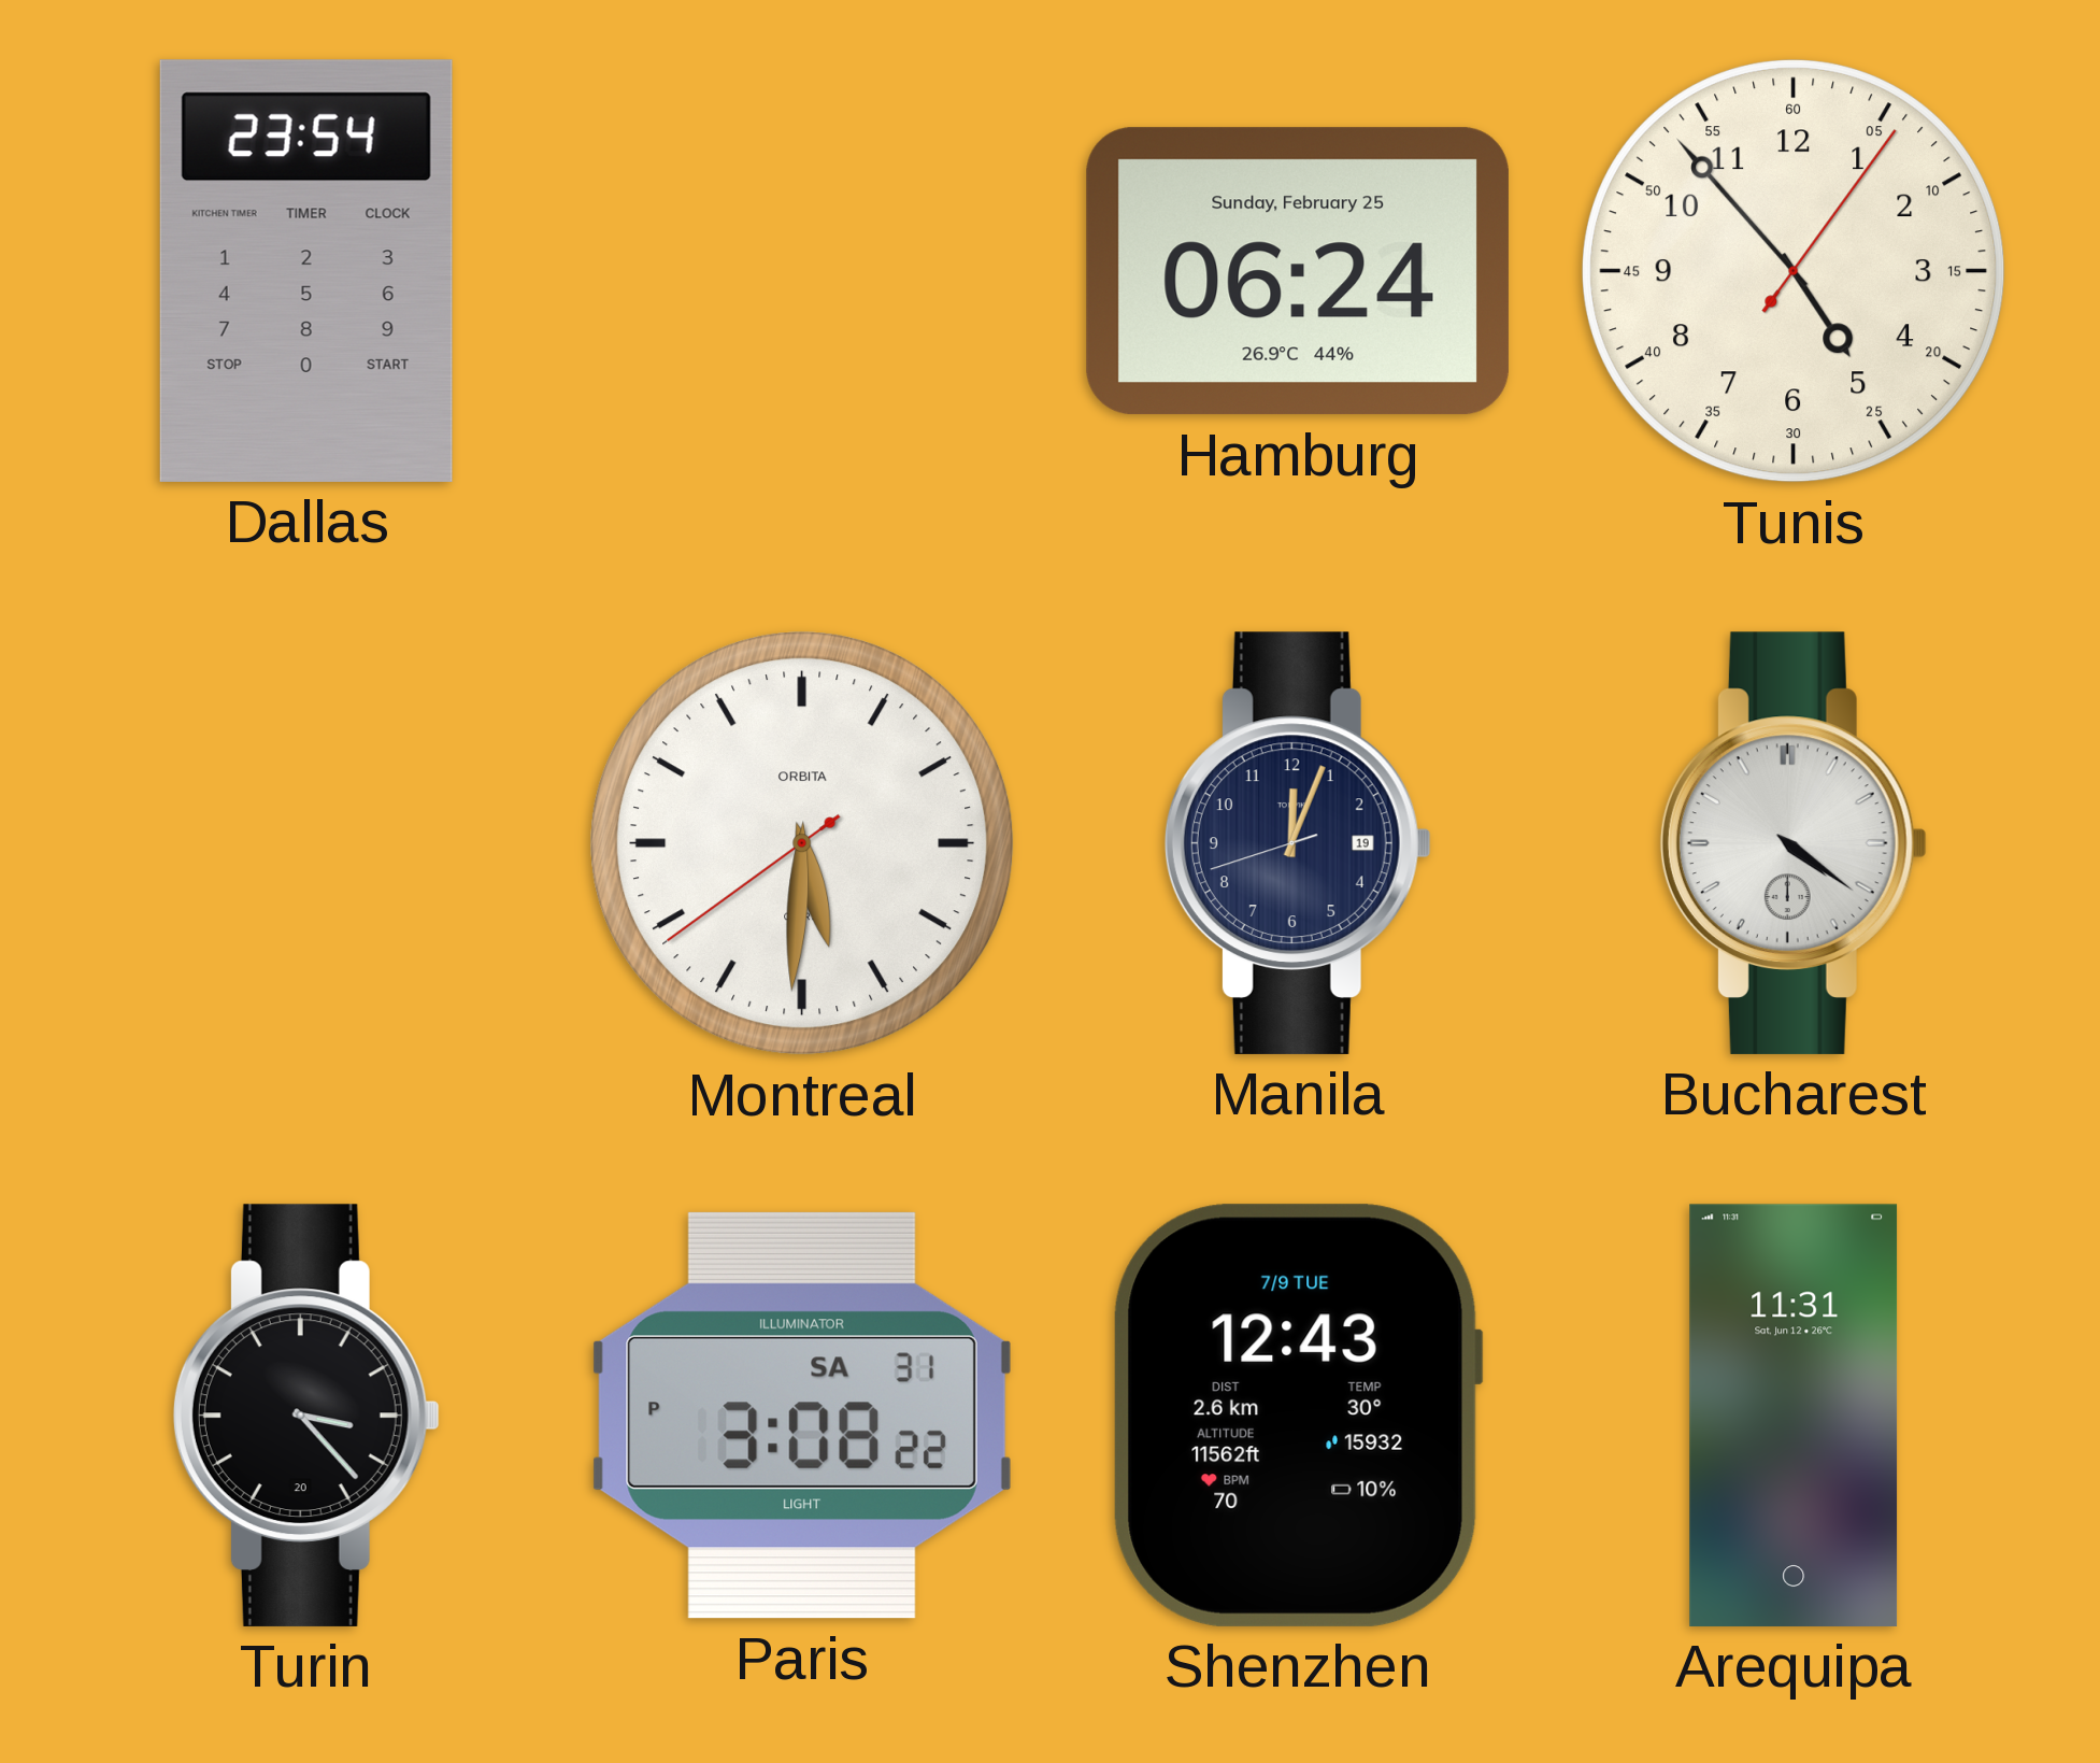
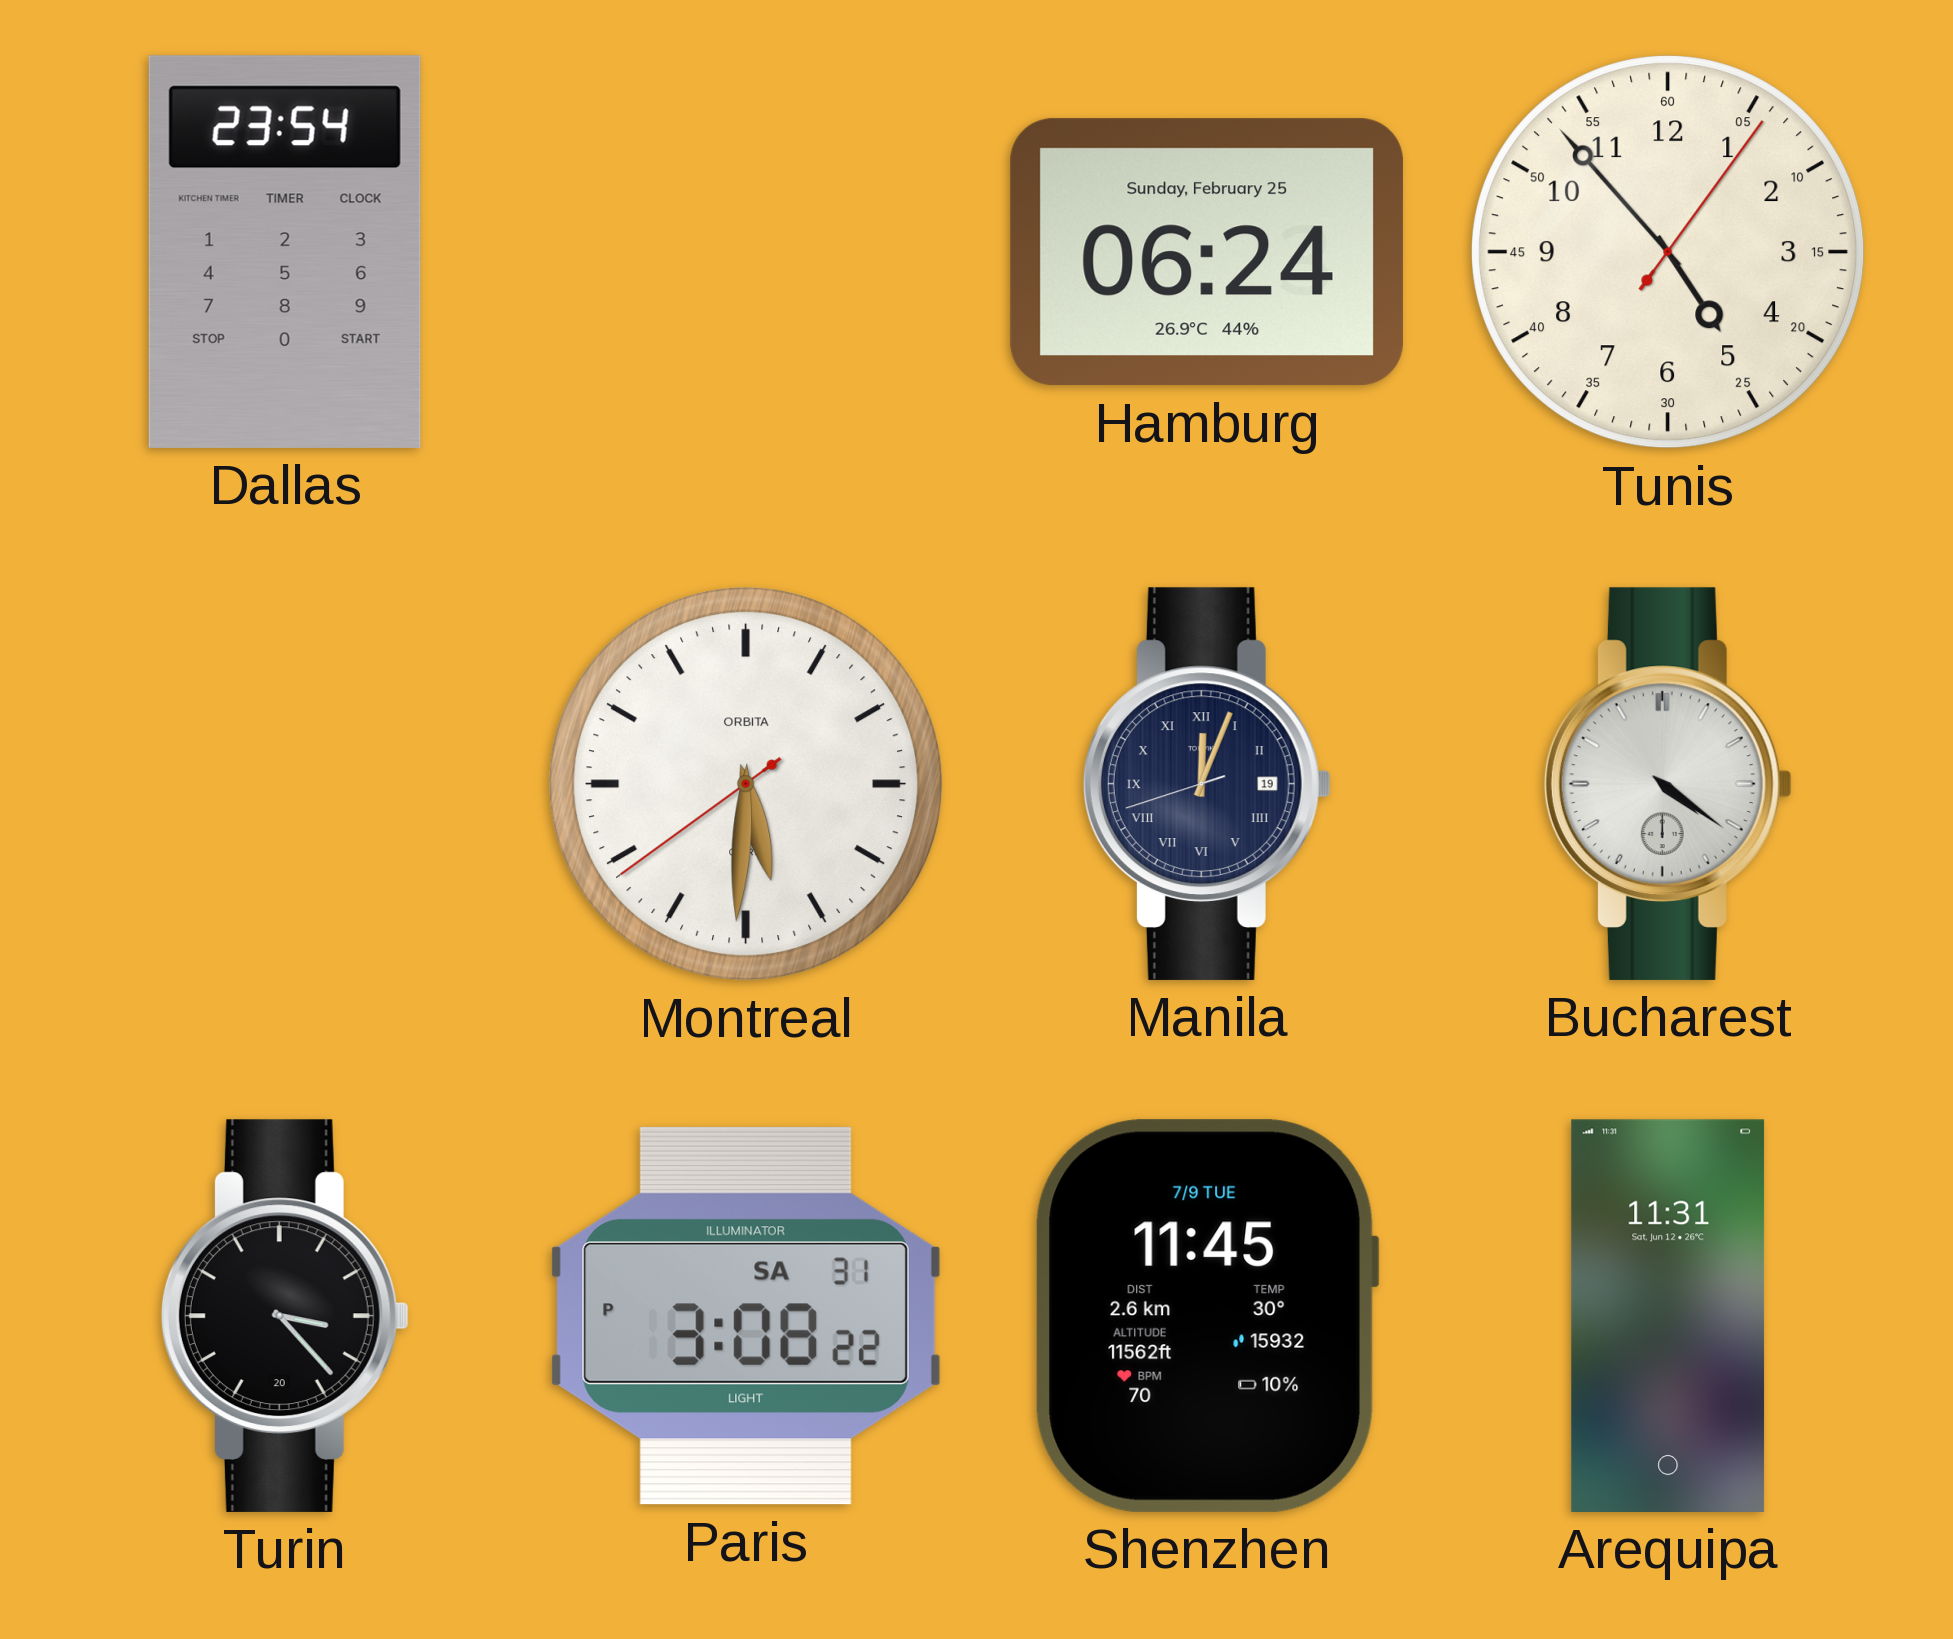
Manila numerals: Arabic -> Roman (1207, 784)
Shenzhen: 12:43 -> 11:45 (1207, 1316)
